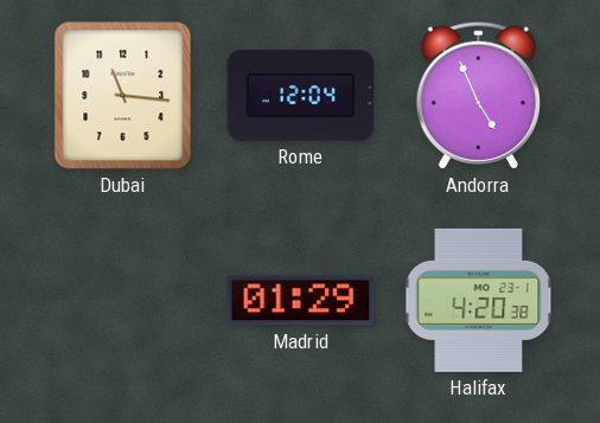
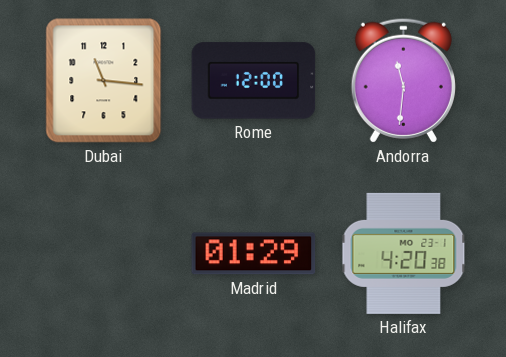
Rome: 12:04 -> 12:00 (254, 81)
Andorra: 4:56 -> 11:31 (403, 80)
